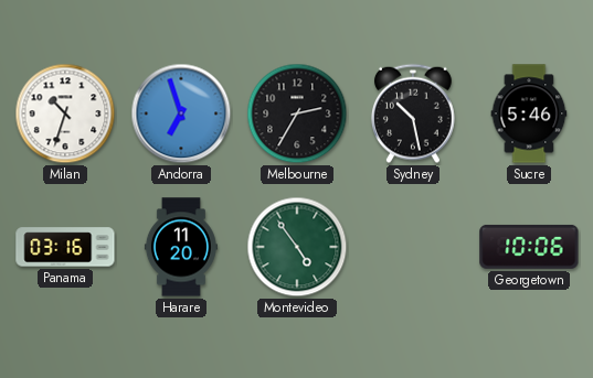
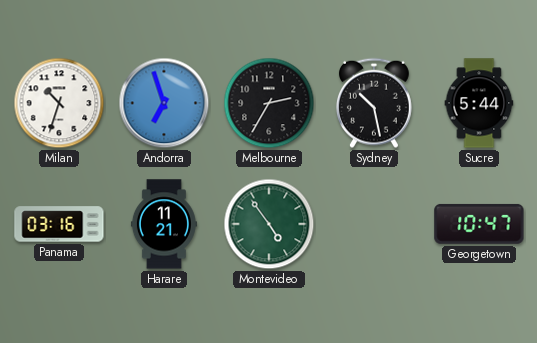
Sucre: 5:46 -> 5:44 (479, 103)
Harare: 11:20 -> 11:21 (164, 224)
Georgetown: 10:06 -> 10:47 (479, 224)
